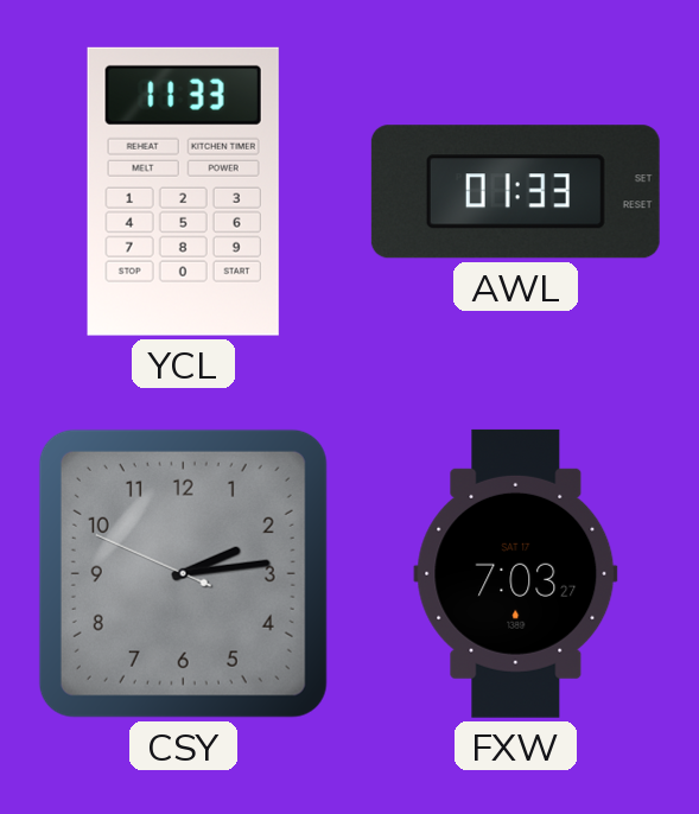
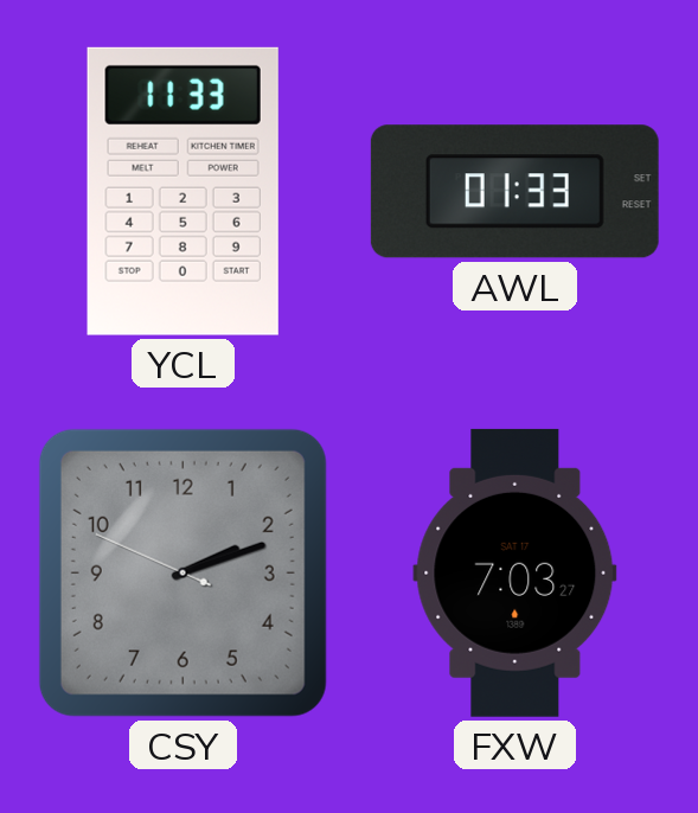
CSY: 2:13 -> 2:11 (182, 572)
